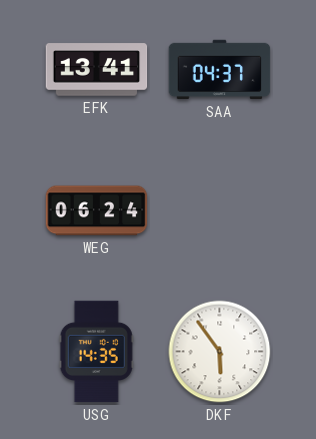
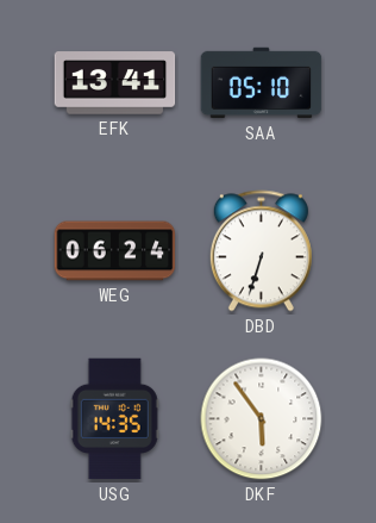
SAA: 04:37 -> 05:10 (262, 83)
DBD: none -> 6:33 (261, 251)
